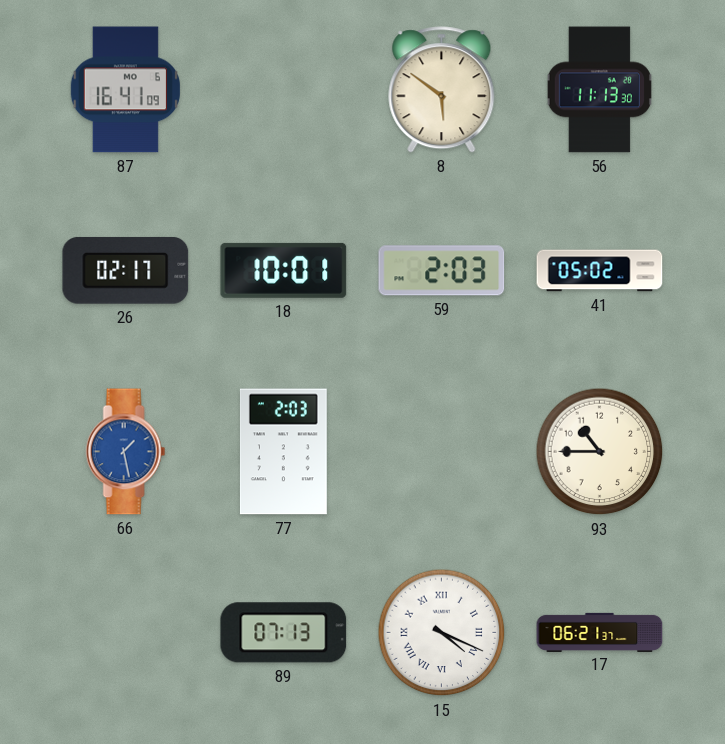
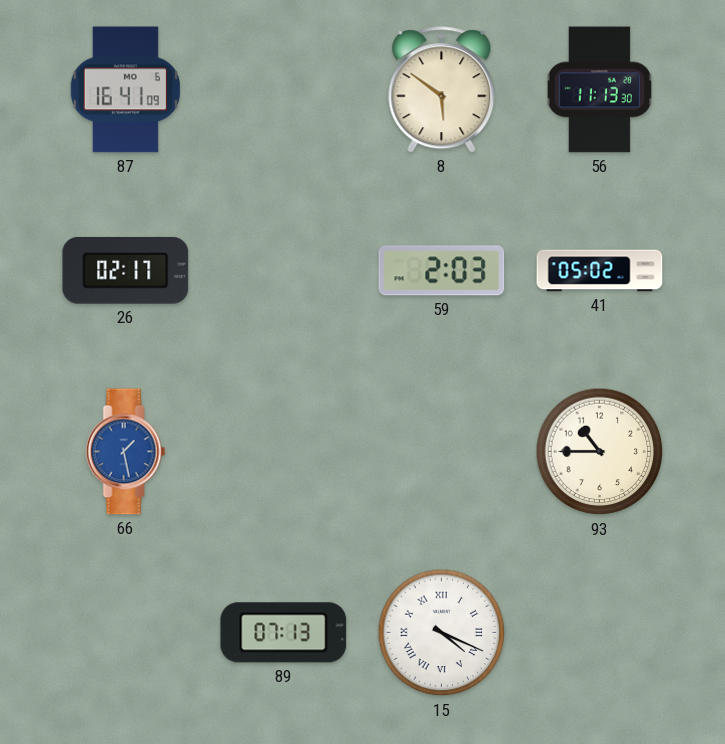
18: 10:01 -> none (284, 270)
77: 2:03 -> none (283, 452)
17: 06:21 -> none (600, 632)
